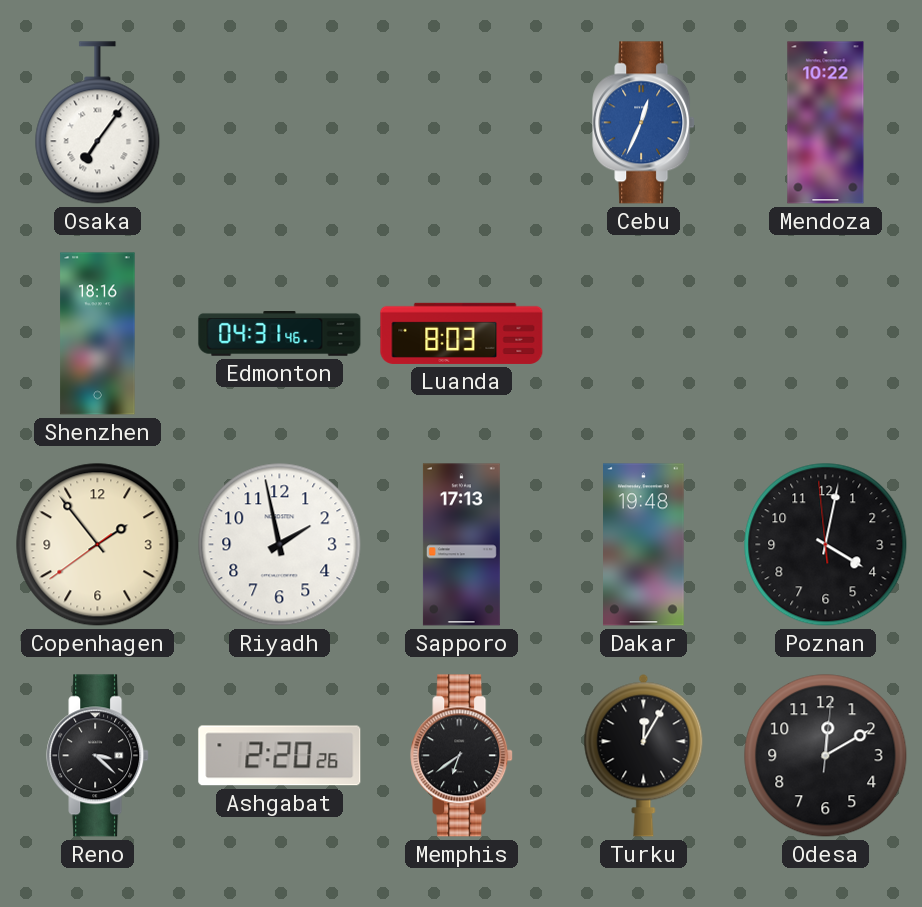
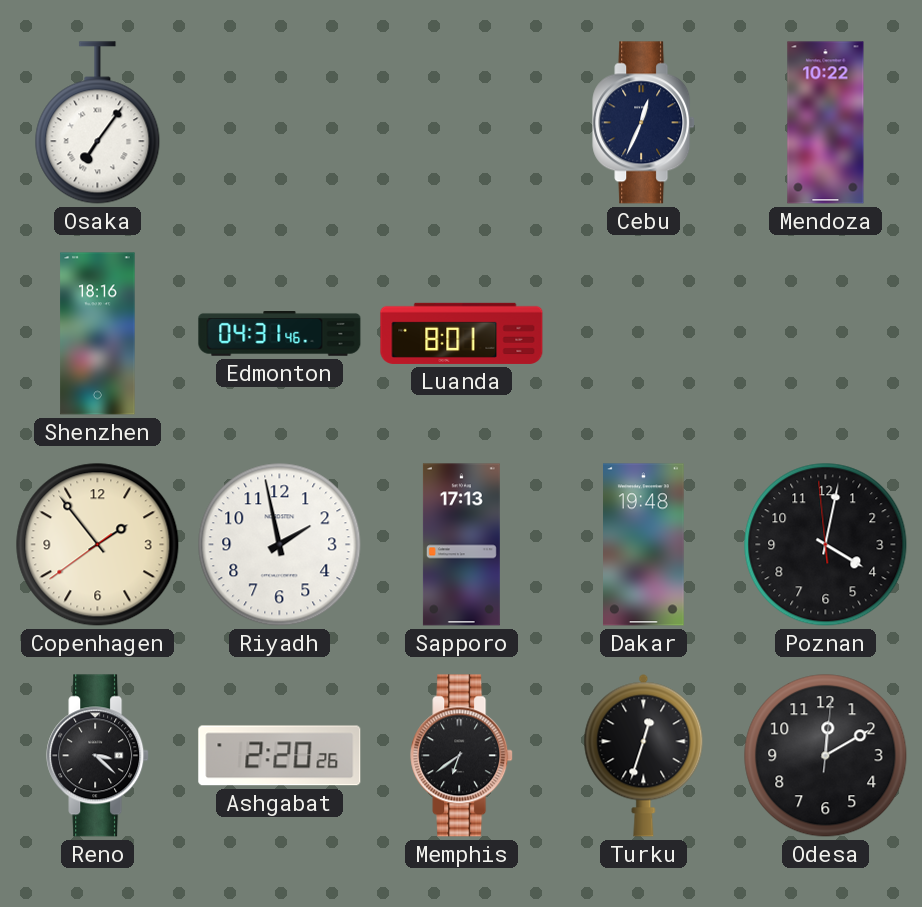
Cebu dial: blue -> navy (644, 123)
Luanda: 8:03 -> 8:01 (462, 333)
Turku: 12:05 -> 12:33 (644, 755)
